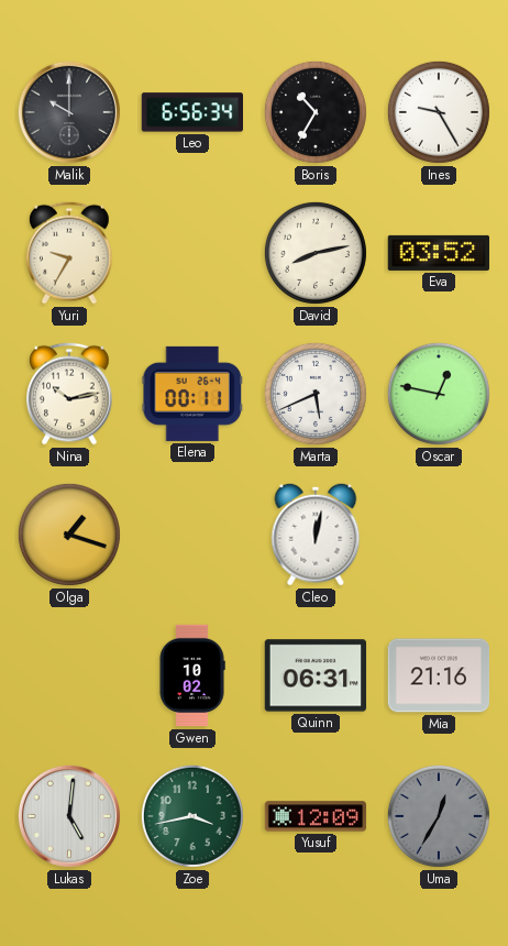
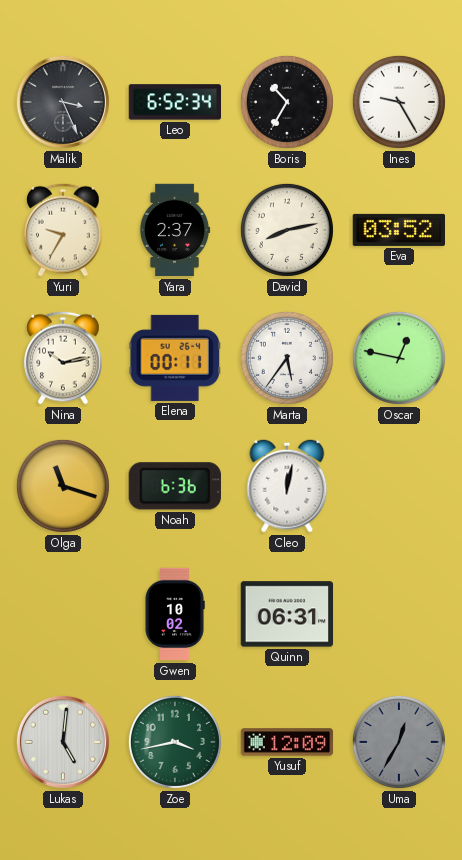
Malik: 10:00 -> 3:26 (63, 102)
Leo: 6:56 -> 6:52 (175, 102)
Yara: none -> 2:37 (175, 230)
Marta: 5:41 -> 5:36 (287, 358)
Olga: 1:18 -> 11:18 (63, 486)
Noah: none -> 6:36 (175, 486)
Mia: 21:16 -> none (439, 675)
